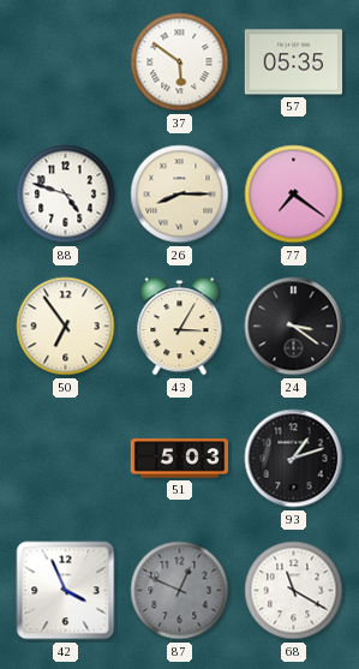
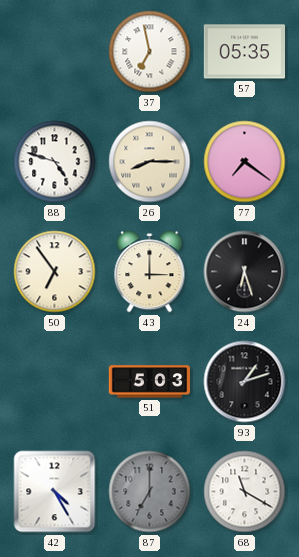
37: 5:51 -> 6:58 (150, 52)
43: 3:05 -> 3:00 (150, 272)
24: 3:21 -> 6:27 (245, 272)
42: 3:56 -> 4:25 (55, 492)
87: 12:49 -> 7:00 (150, 492)
